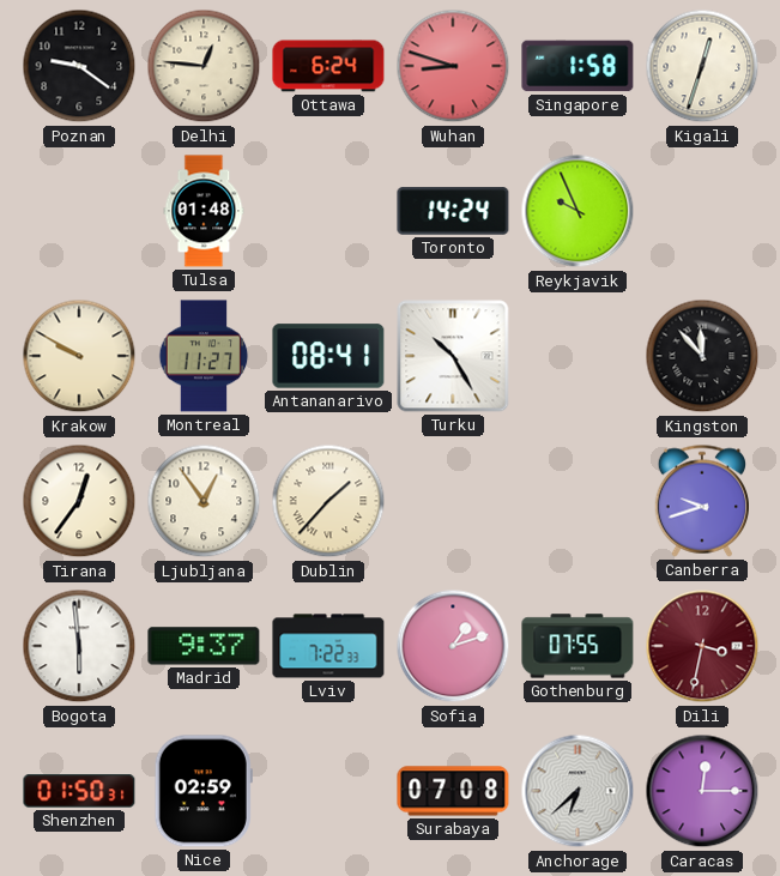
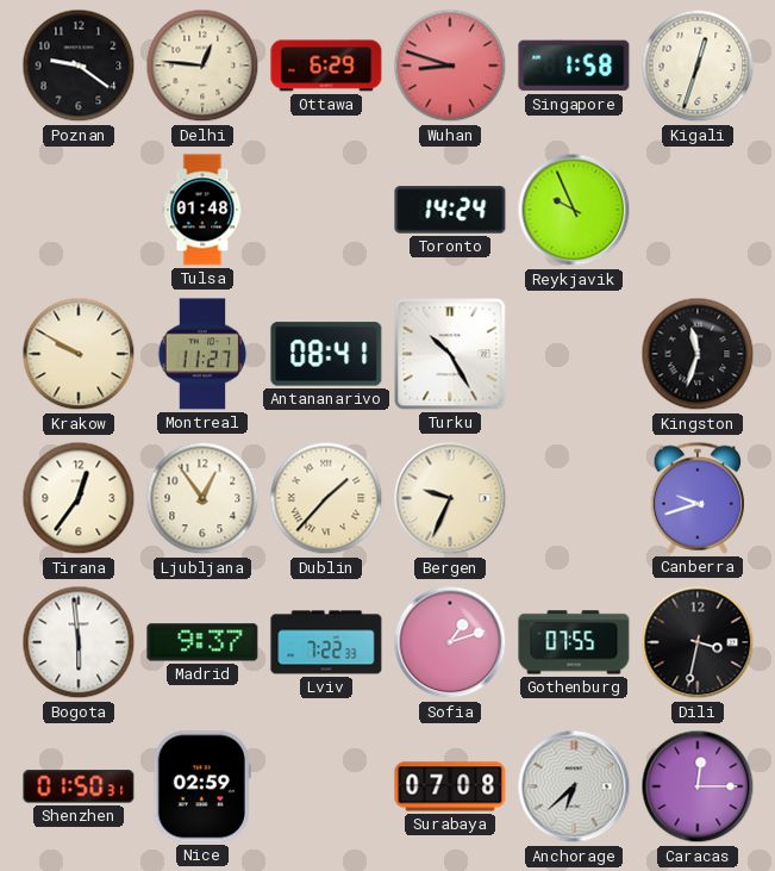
Ottawa: 6:24 -> 6:29 (326, 66)
Kingston: 11:53 -> 11:33 (698, 354)
Bergen: none -> 9:34 (450, 498)
Dili dial: burgundy -> black (698, 642)
